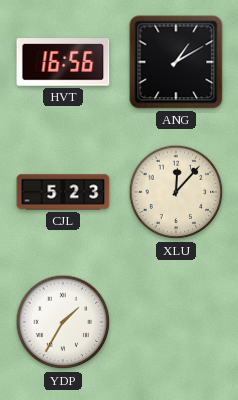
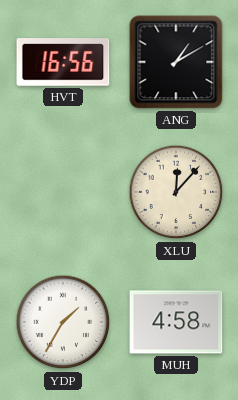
CJL: 5:23 -> none (63, 192)
MUH: none -> 4:58 (176, 322)
